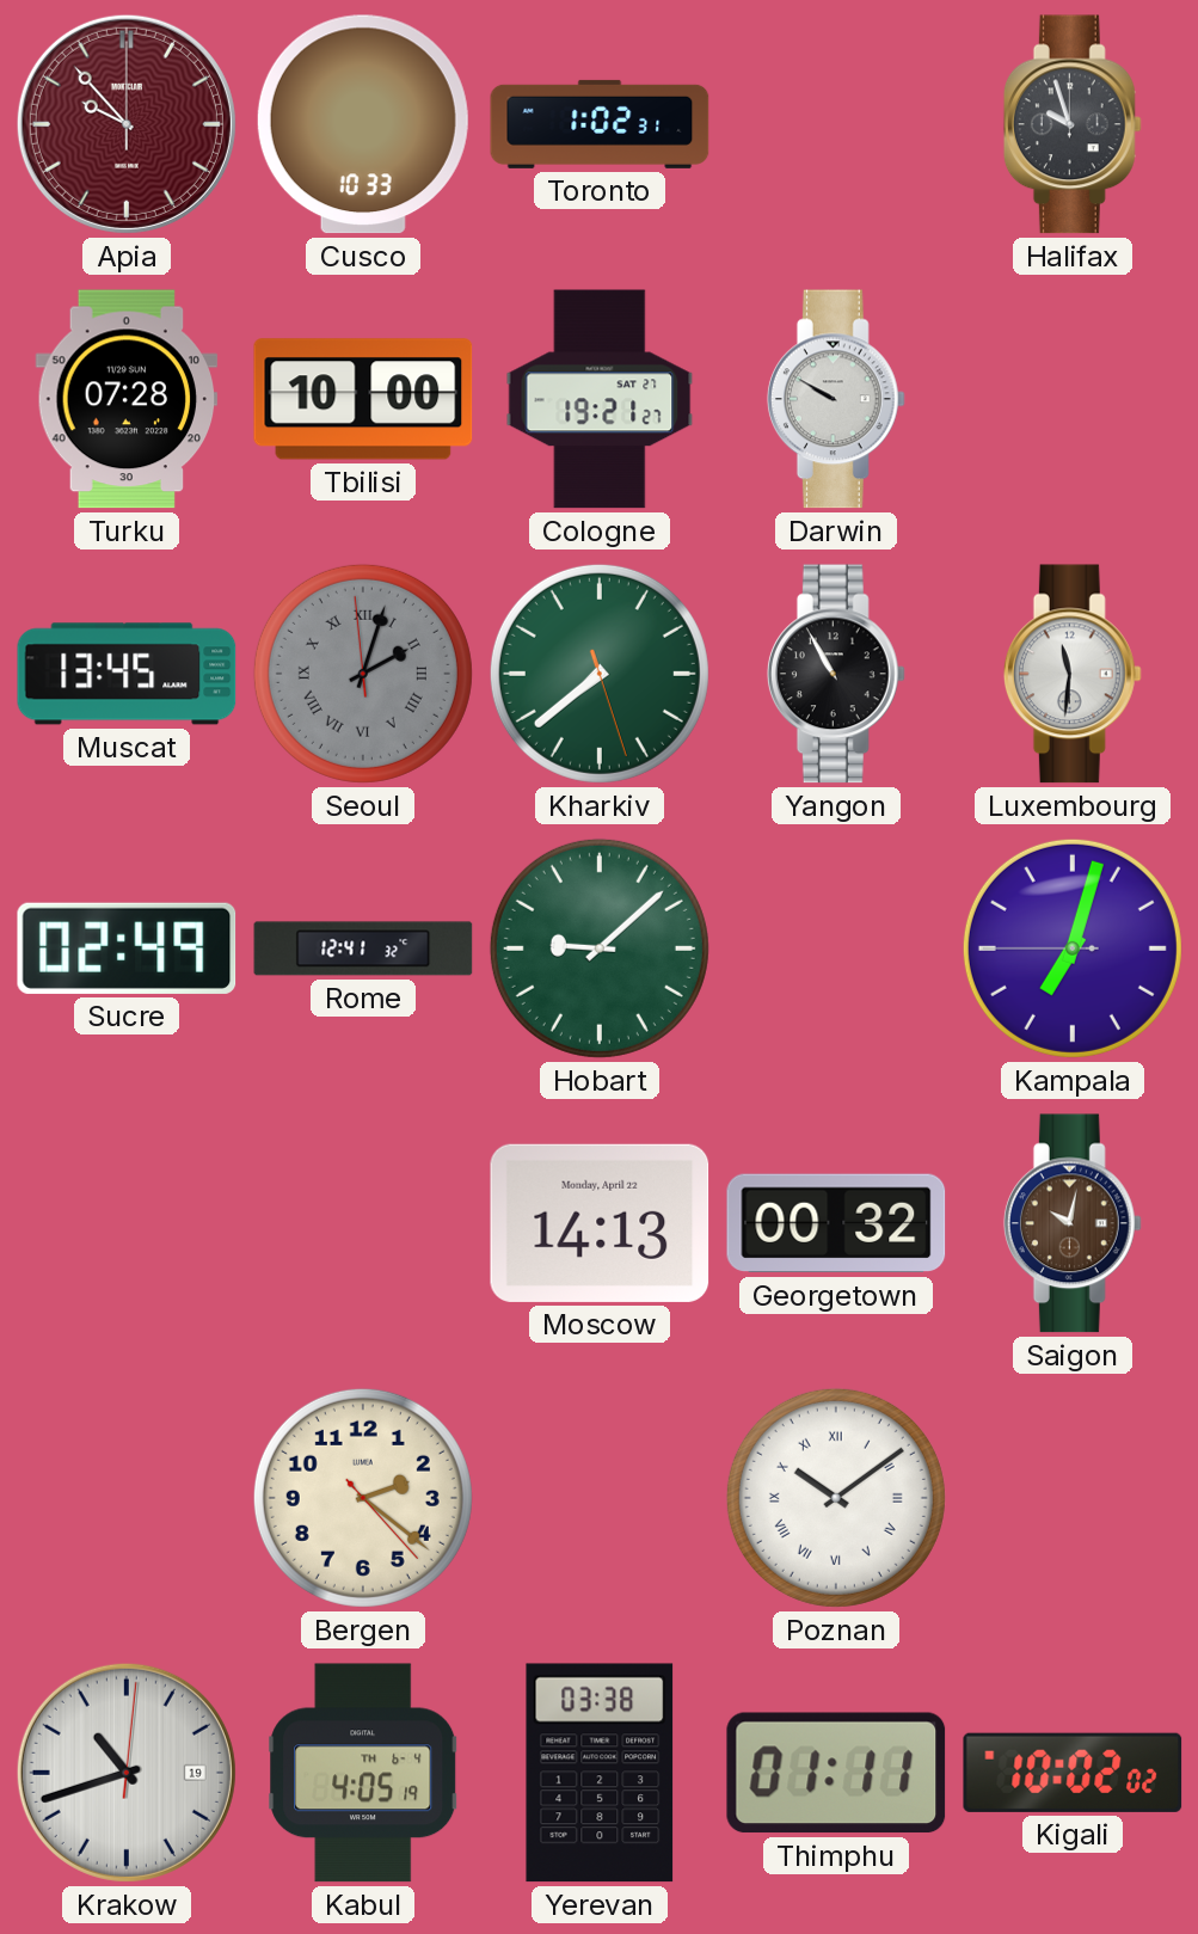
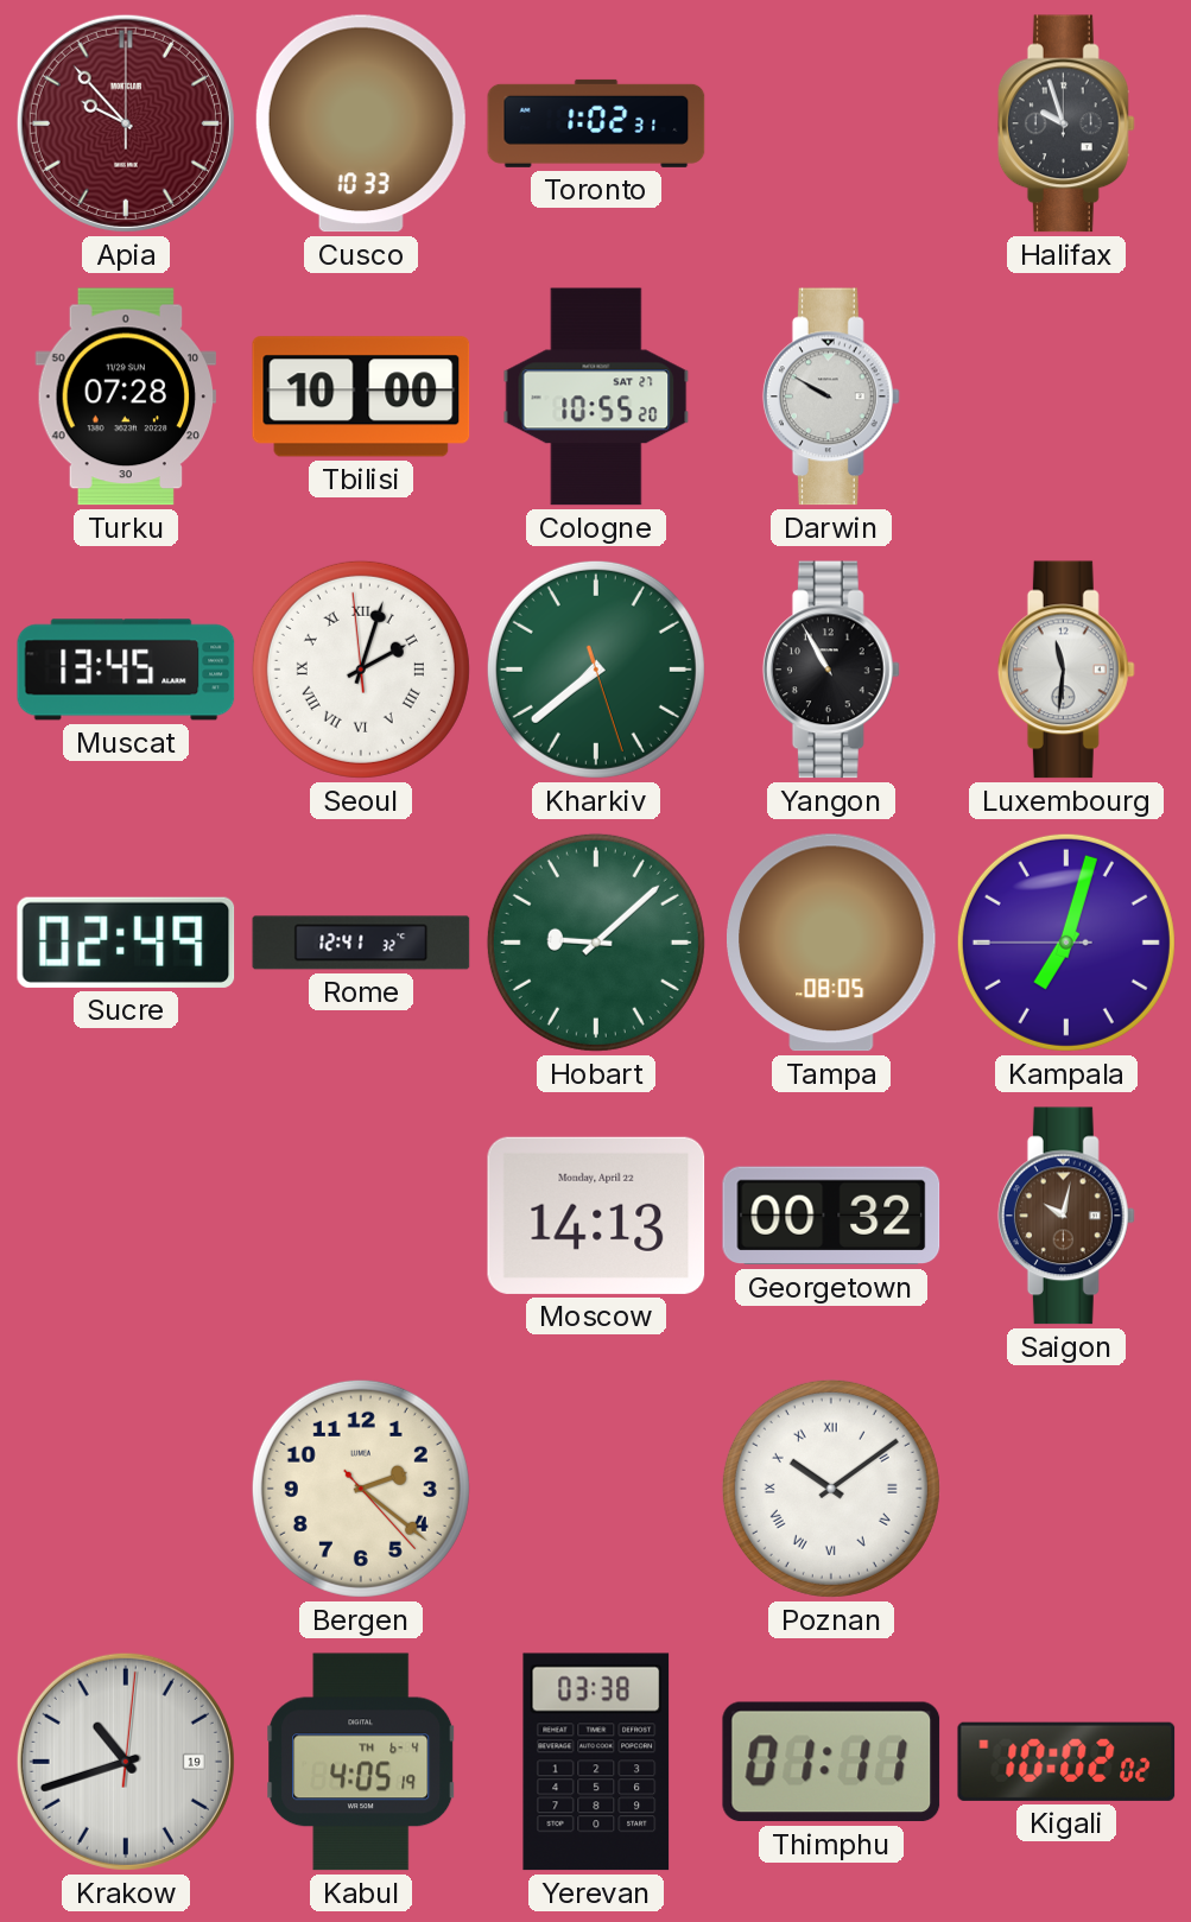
Cologne: 19:21 -> 10:55 (596, 397)
Seoul dial: grey -> white (361, 670)
Tampa: none -> 08:05 (832, 943)
